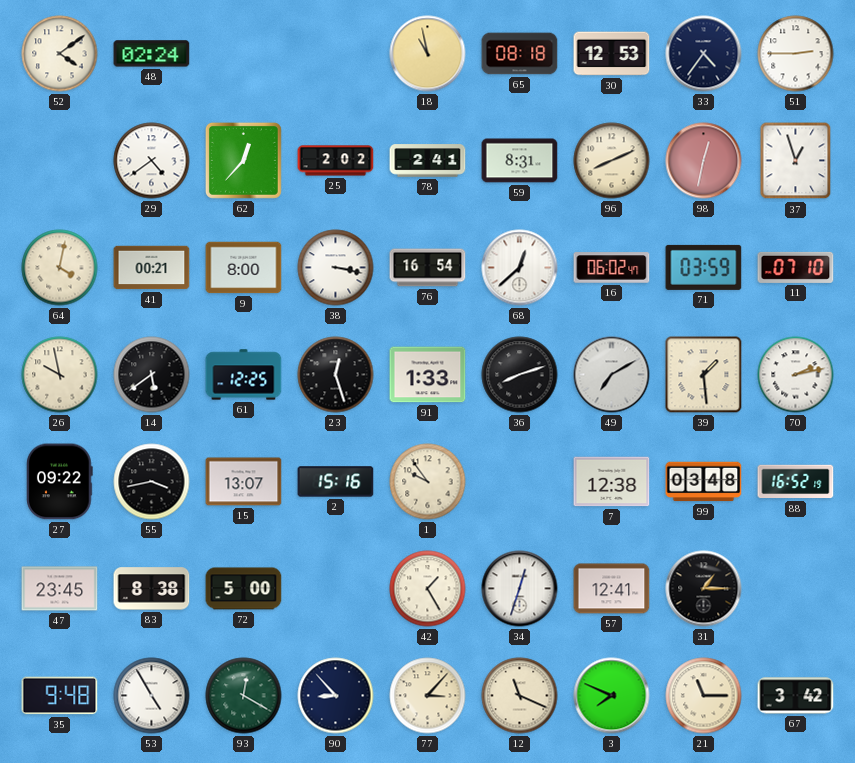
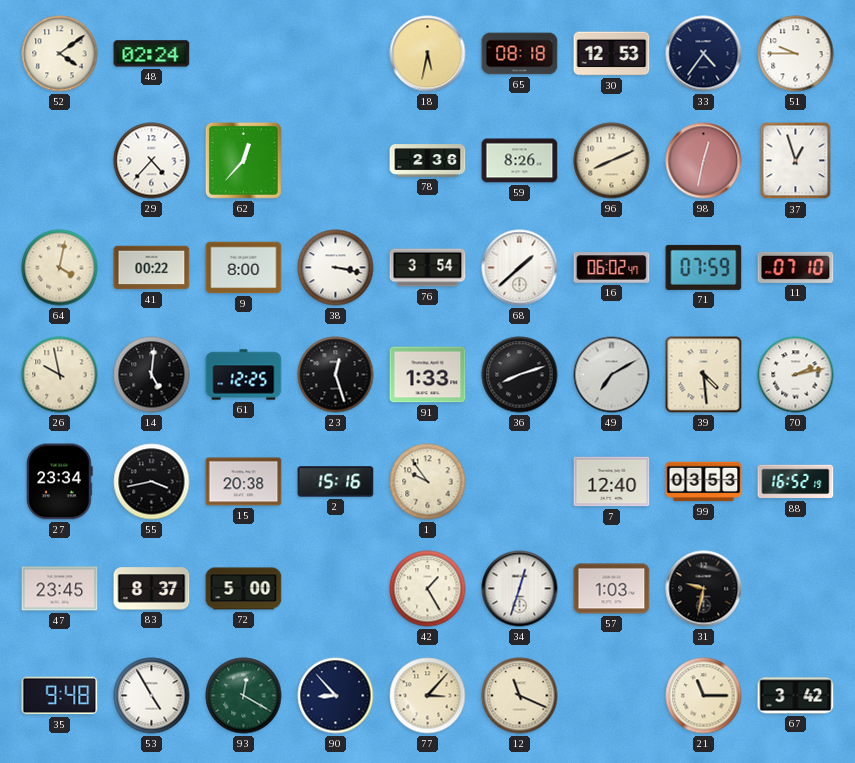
18: 10:58 -> 5:32 (428, 54)
51: 2:45 -> 9:45 (796, 54)
29: 4:39 -> 4:37 (152, 161)
25: 2:02 -> none (336, 161)
78: 2:41 -> 2:36 (428, 161)
59: 8:31 -> 8:26 (520, 161)
41: 00:21 -> 00:22 (152, 268)
76: 16:54 -> 3:54 (428, 268)
68: 12:38 -> 1:38 (520, 268)
71: 03:59 -> 07:59 (704, 267)
14: 5:39 -> 5:01 (152, 375)
39: 1:29 -> 4:29 (704, 375)
27: 09:22 -> 23:34 (60, 482)
15: 13:07 -> 20:38 (244, 482)
7: 12:38 -> 12:40 (612, 482)
99: 03:48 -> 03:53 (704, 482)
83: 8:38 -> 8:37 (152, 589)
57: 12:41 -> 1:03 (612, 589)
31: 1:15 -> 9:32 (704, 589)
3: 7:49 -> none (612, 696)
